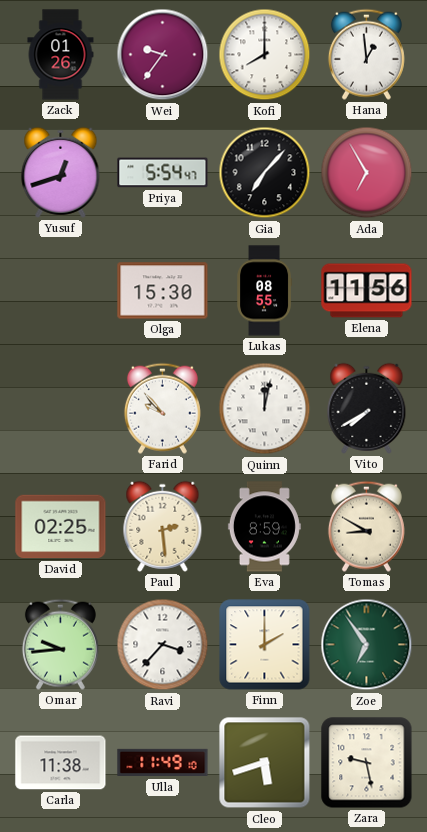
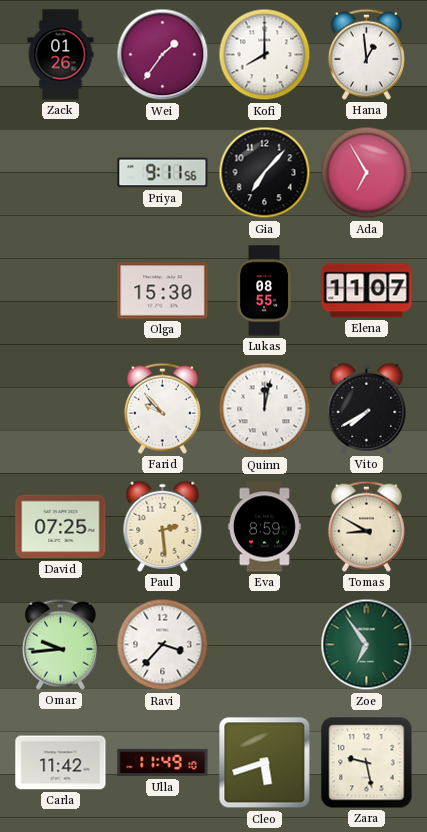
Wei: 9:36 -> 1:36 (163, 55)
Yusuf: 12:42 -> none (61, 172)
Priya: 5:54 -> 9:11 (163, 173)
Elena: 11:56 -> 11:07 (367, 291)
David: 02:25 -> 07:25 (61, 527)
Finn: 2:00 -> none (265, 645)
Carla: 11:38 -> 11:42 (61, 763)
